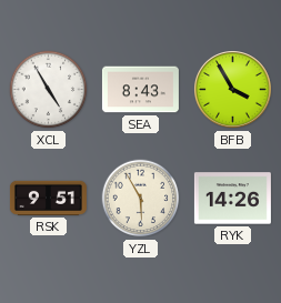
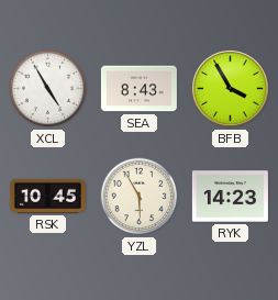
RSK: 9:51 -> 10:45 (47, 196)
RYK: 14:26 -> 14:23 (230, 197)
